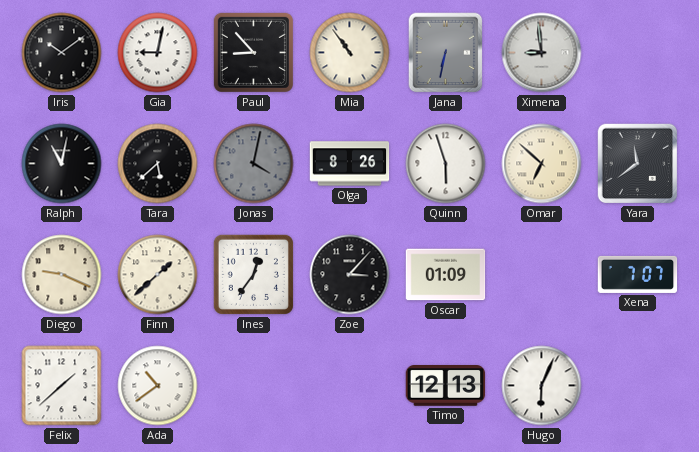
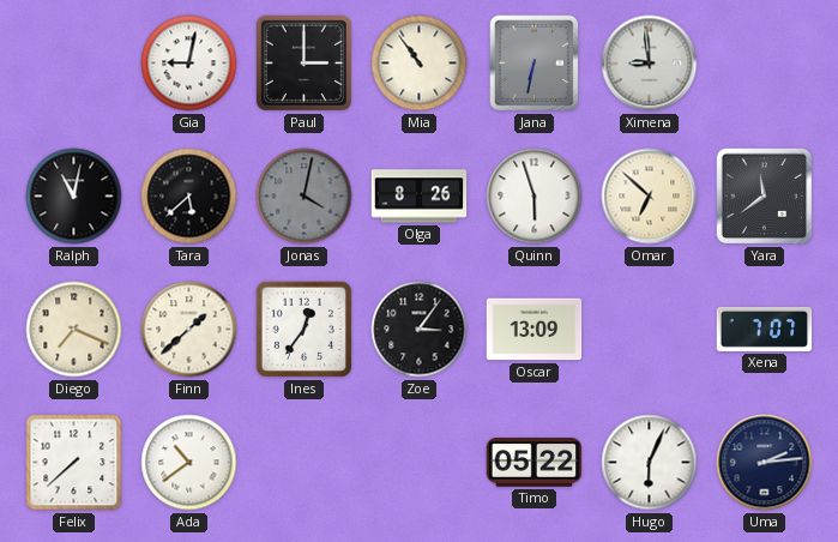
Iris: 10:09 -> none (62, 53)
Paul: 8:53 -> 3:00 (303, 62)
Diego: 9:19 -> 7:19 (74, 330)
Zoe: 3:07 -> 3:06 (420, 330)
Oscar: 01:09 -> 13:09 (535, 330)
Felix: 1:38 -> 7:38 (74, 463)
Timo: 12:13 -> 05:22 (535, 463)
Uma: none -> 2:14 (765, 463)
